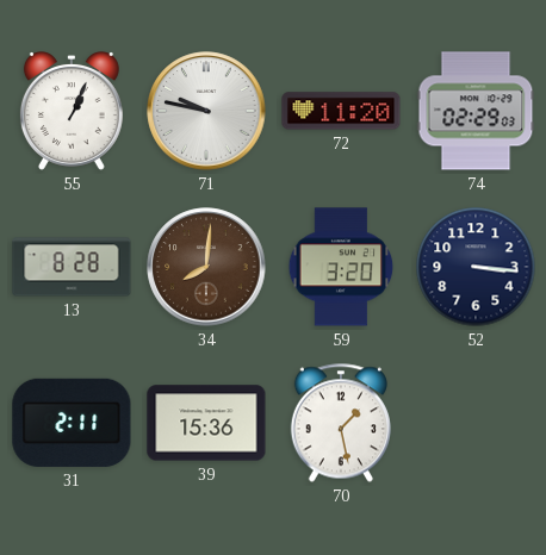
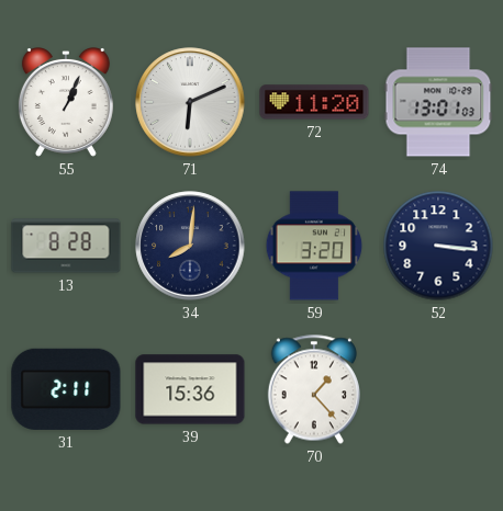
71: 9:47 -> 6:11 (190, 102)
74: 02:29 -> 13:01 (438, 102)
34 dial: brown -> navy (190, 246)
70: 1:28 -> 1:23 (314, 389)
